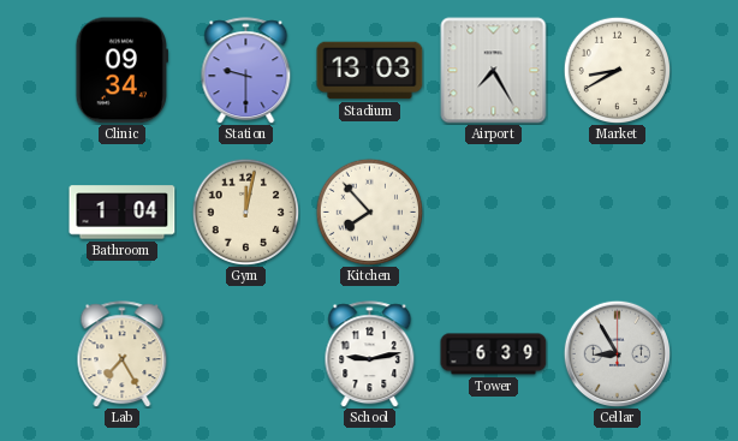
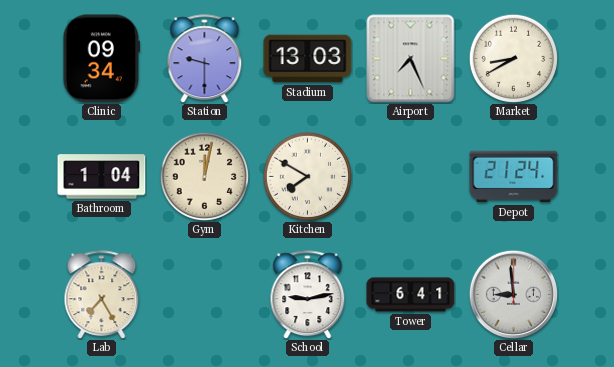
Airport: 7:25 -> 7:26 (411, 59)
Kitchen: 7:53 -> 7:50 (307, 176)
Depot: none -> 21:24 (514, 177)
Tower: 6:39 -> 6:41 (411, 295)
Cellar: 8:55 -> 8:59 (513, 294)
